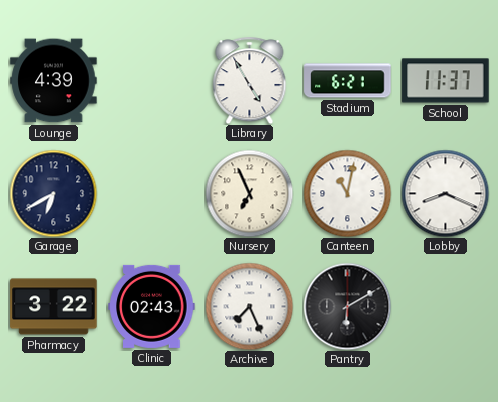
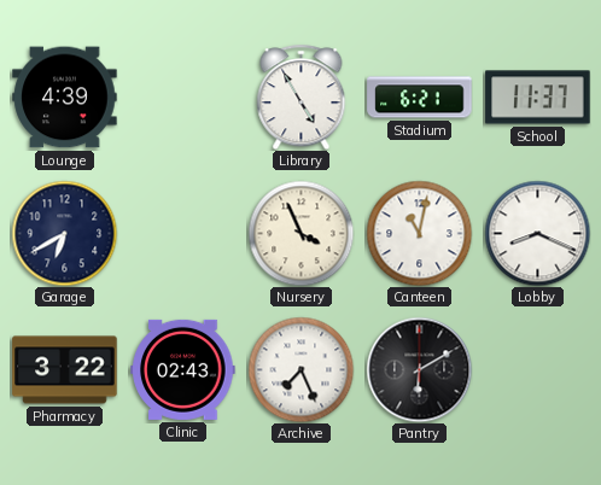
Nursery: 6:56 -> 3:56 (300, 233)
